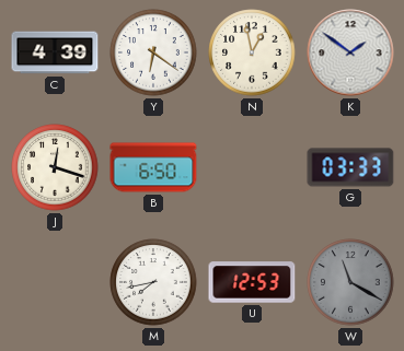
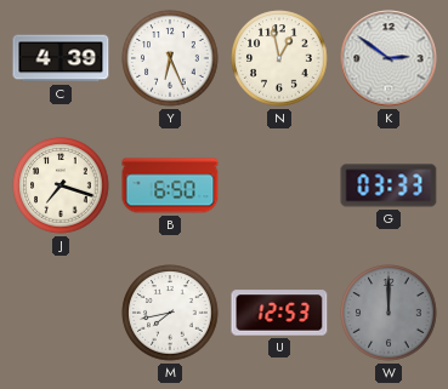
Y: 6:21 -> 6:26 (170, 58)
K: 1:51 -> 2:51 (389, 58)
J: 12:18 -> 7:18 (61, 185)
W: 11:20 -> 12:00 (389, 313)
